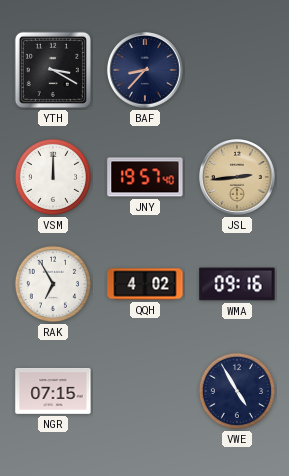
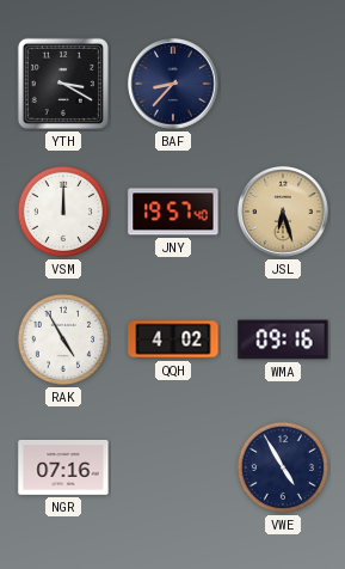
JSL: 2:44 -> 6:27 (284, 213)
RAK: 6:55 -> 4:55 (63, 339)
NGR: 07:15 -> 07:16 (63, 467)
